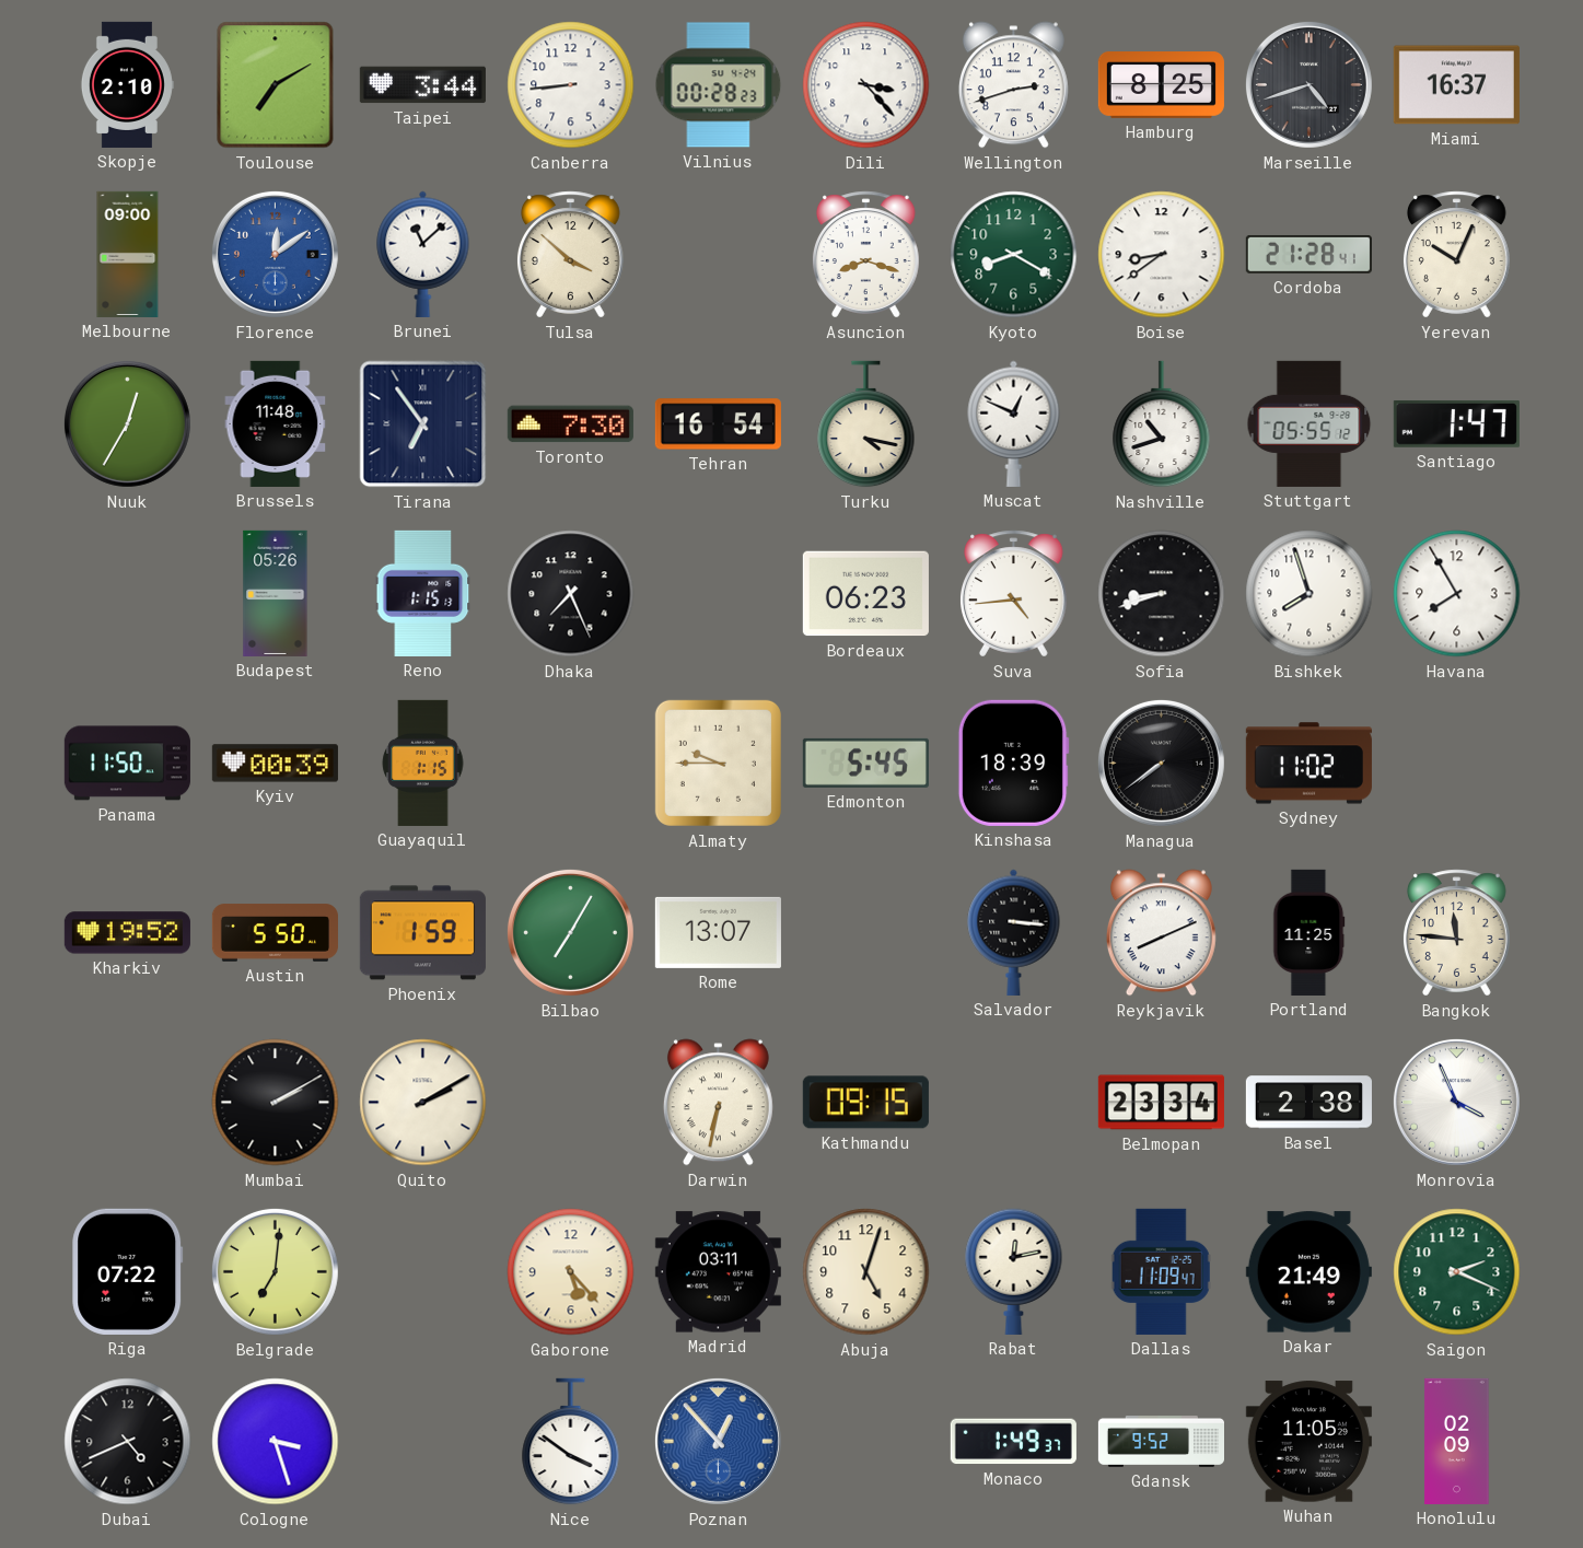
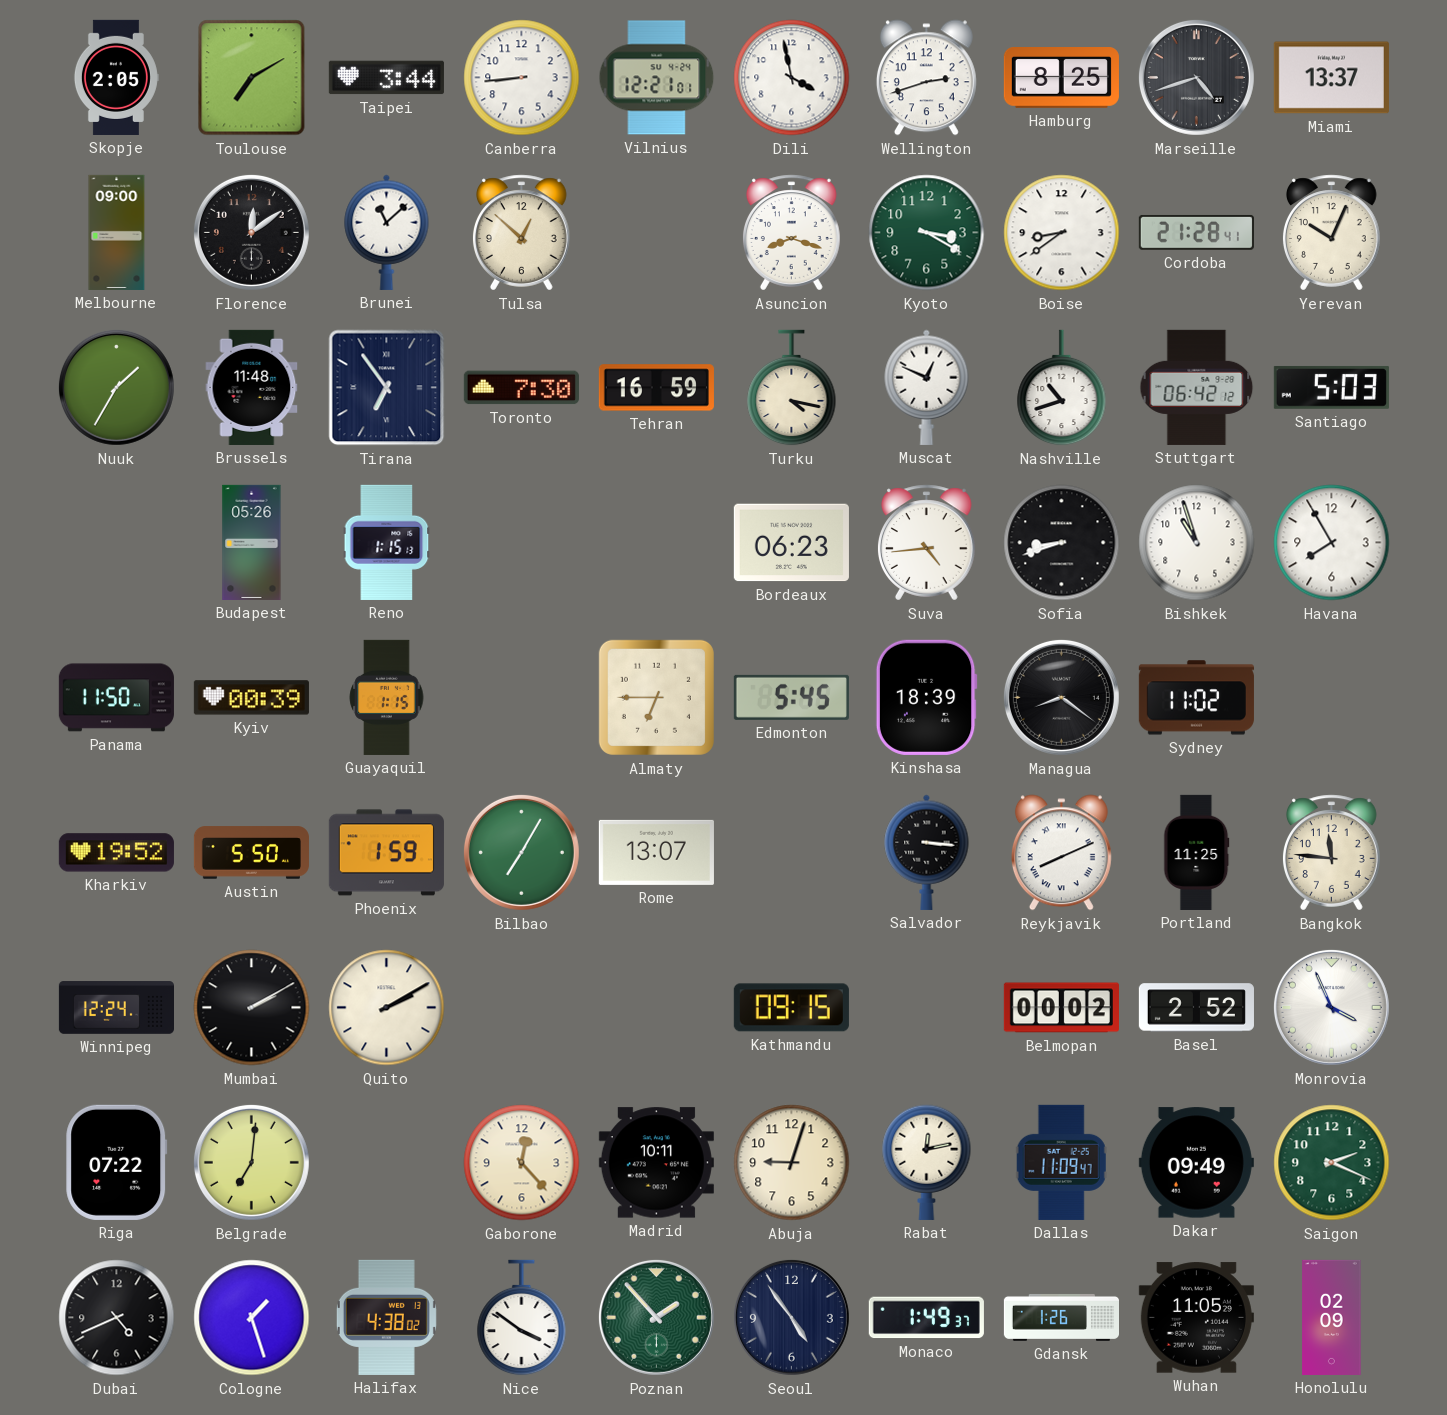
Skopje: 2:10 -> 2:05 (116, 77)
Vilnius: 00:28 -> 12:21 (657, 78)
Dili: 3:23 -> 3:58 (792, 78)
Miami: 16:37 -> 13:37 (1331, 78)
Florence dial: blue -> black (251, 232)
Tulsa: 3:52 -> 12:52 (521, 233)
Kyoto: 8:20 -> 3:20 (927, 233)
Nuuk: 12:35 -> 1:35 (116, 387)
Tehran: 16:54 -> 16:59 (656, 388)
Stuttgart: 05:55 -> 06:42 (1197, 387)
Santiago: 1:47 -> 5:03 (1331, 388)
Dhaka: 7:26 -> none (571, 594)
Bishkek: 7:57 -> 10:57 (1197, 543)
Almaty: 9:45 -> 6:45 (656, 697)
Managua: 7:39 -> 8:21 (1061, 697)
Winnipeg: none -> 12:24 (116, 1008)
Darwin: 6:32 -> none (718, 1103)
Belmopan: 23:34 -> 00:02 (1061, 1008)
Basel: 2:38 -> 2:52 (1196, 1008)
Gaborone: 5:23 -> 12:23 (522, 1163)
Madrid: 03:11 -> 10:11 (656, 1163)
Abuja: 5:03 -> 9:03 (792, 1163)
Dakar: 21:49 -> 09:49 (1196, 1163)
Cologne: 3:27 -> 1:27 (252, 1318)
Halifax: none -> 4:38 (386, 1317)
Poznan: 12:53 -> 1:53 (656, 1317)
Poznan dial: blue -> green (656, 1317)
Seoul: none -> 4:54 (791, 1317)
Gdansk: 9:52 -> 1:26 (1061, 1317)
